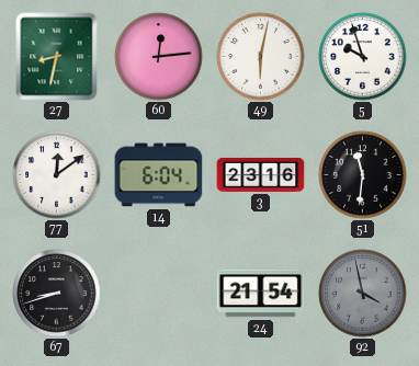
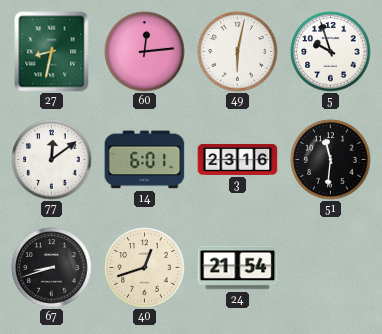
14: 6:04 -> 6:01 (145, 160)
40: none -> 12:42 (145, 268)
92: 3:58 -> none (363, 294)
